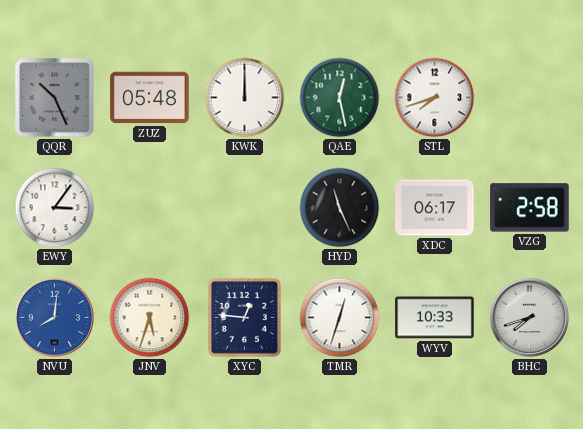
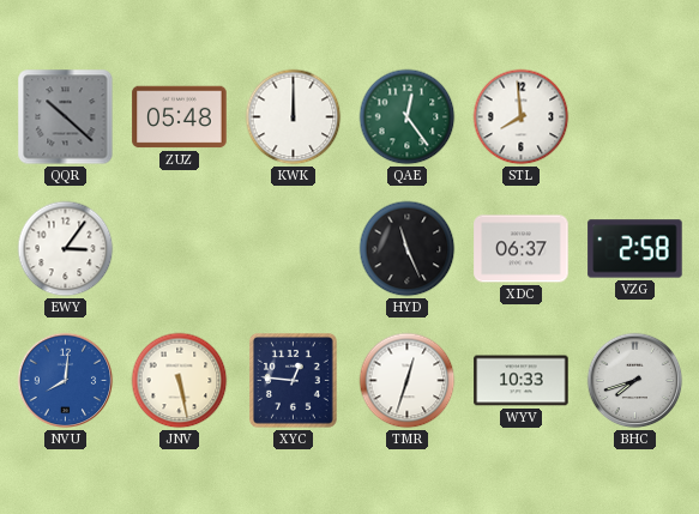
QQR: 10:26 -> 10:22 (66, 117)
QAE: 12:28 -> 12:24 (408, 117)
STL: 7:42 -> 7:59 (522, 117)
XDC: 06:17 -> 06:37 (522, 249)
JNV: 5:33 -> 5:28 (180, 381)
